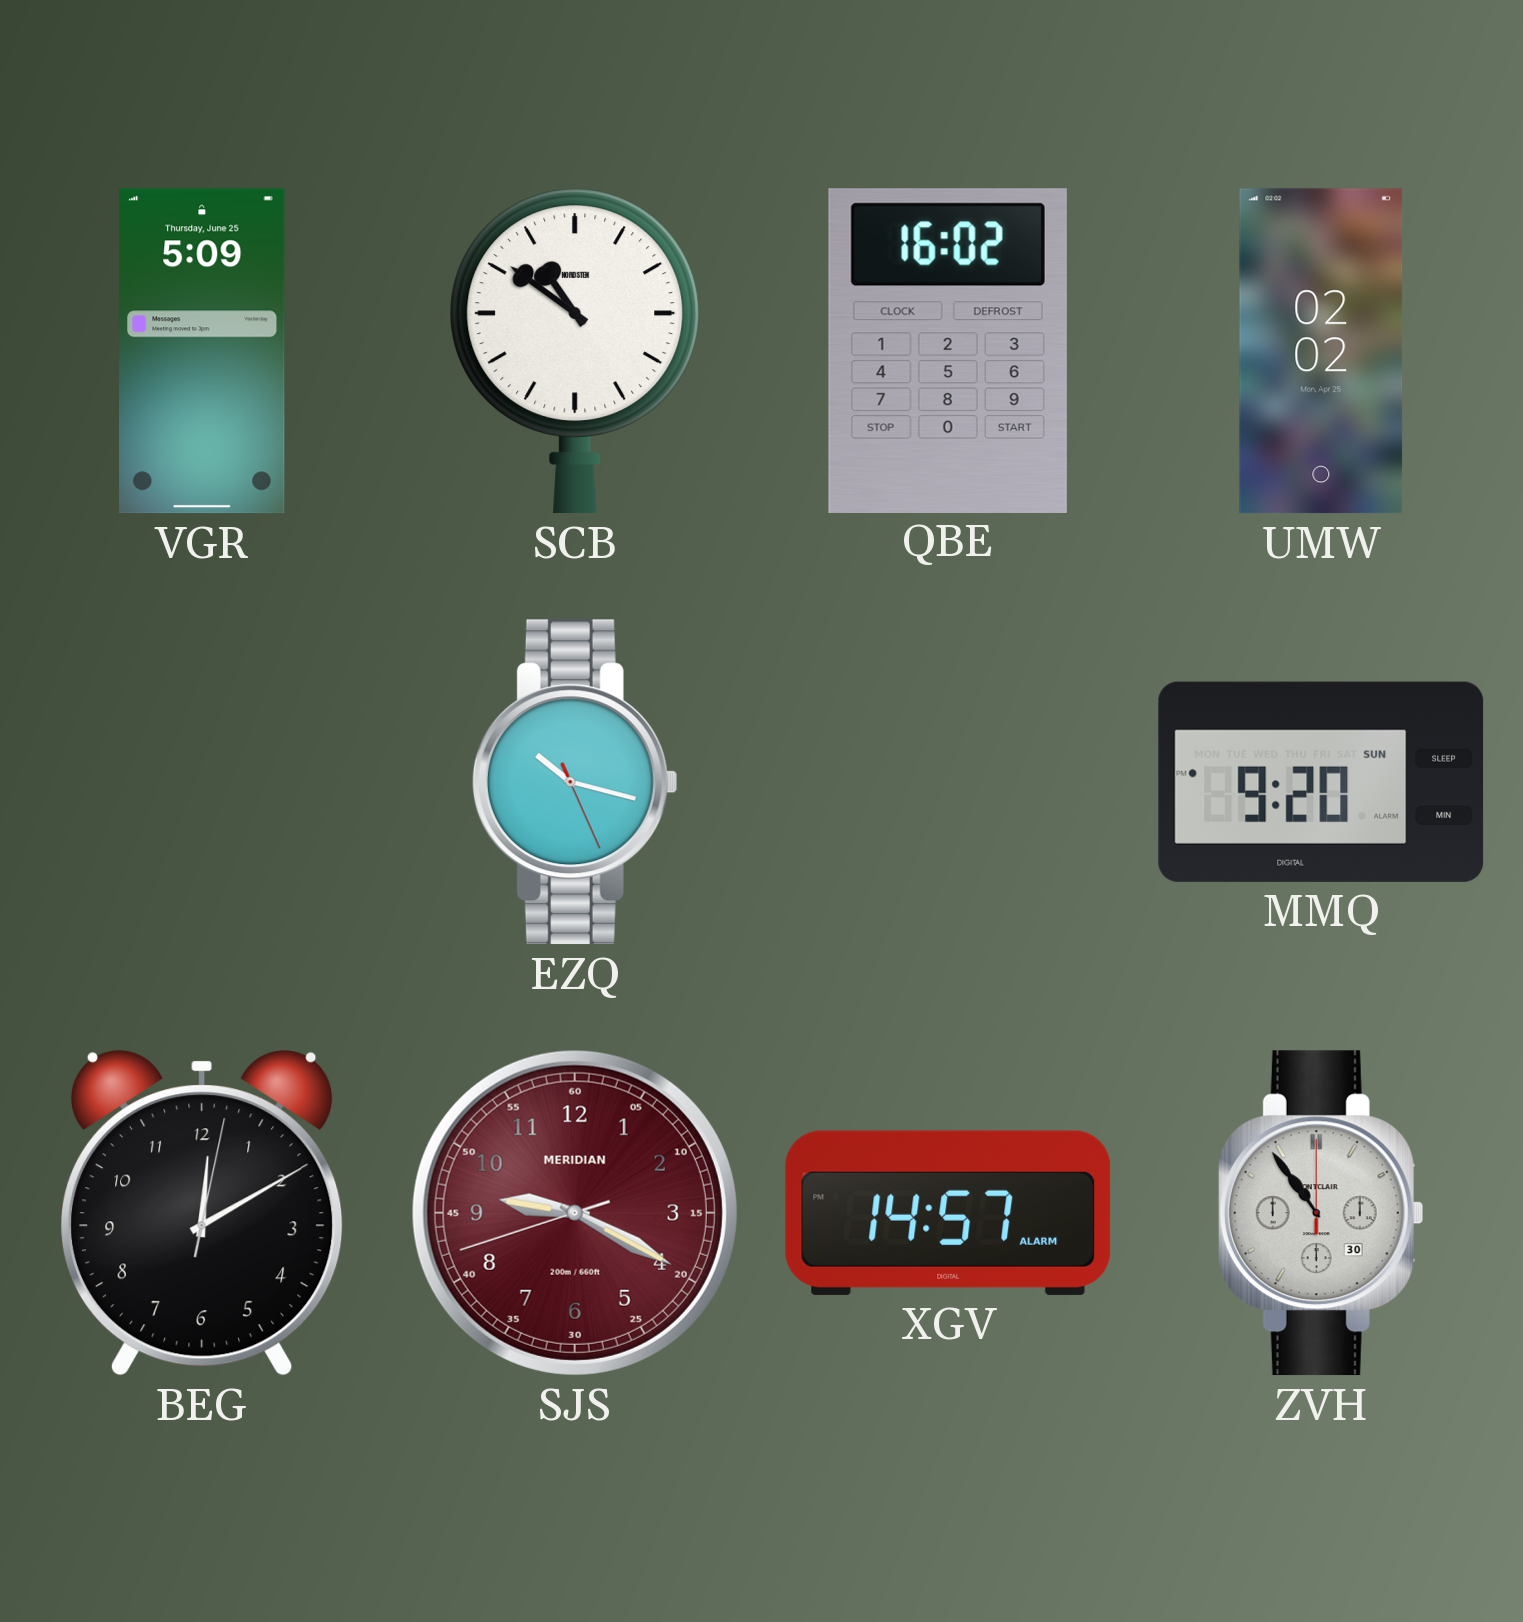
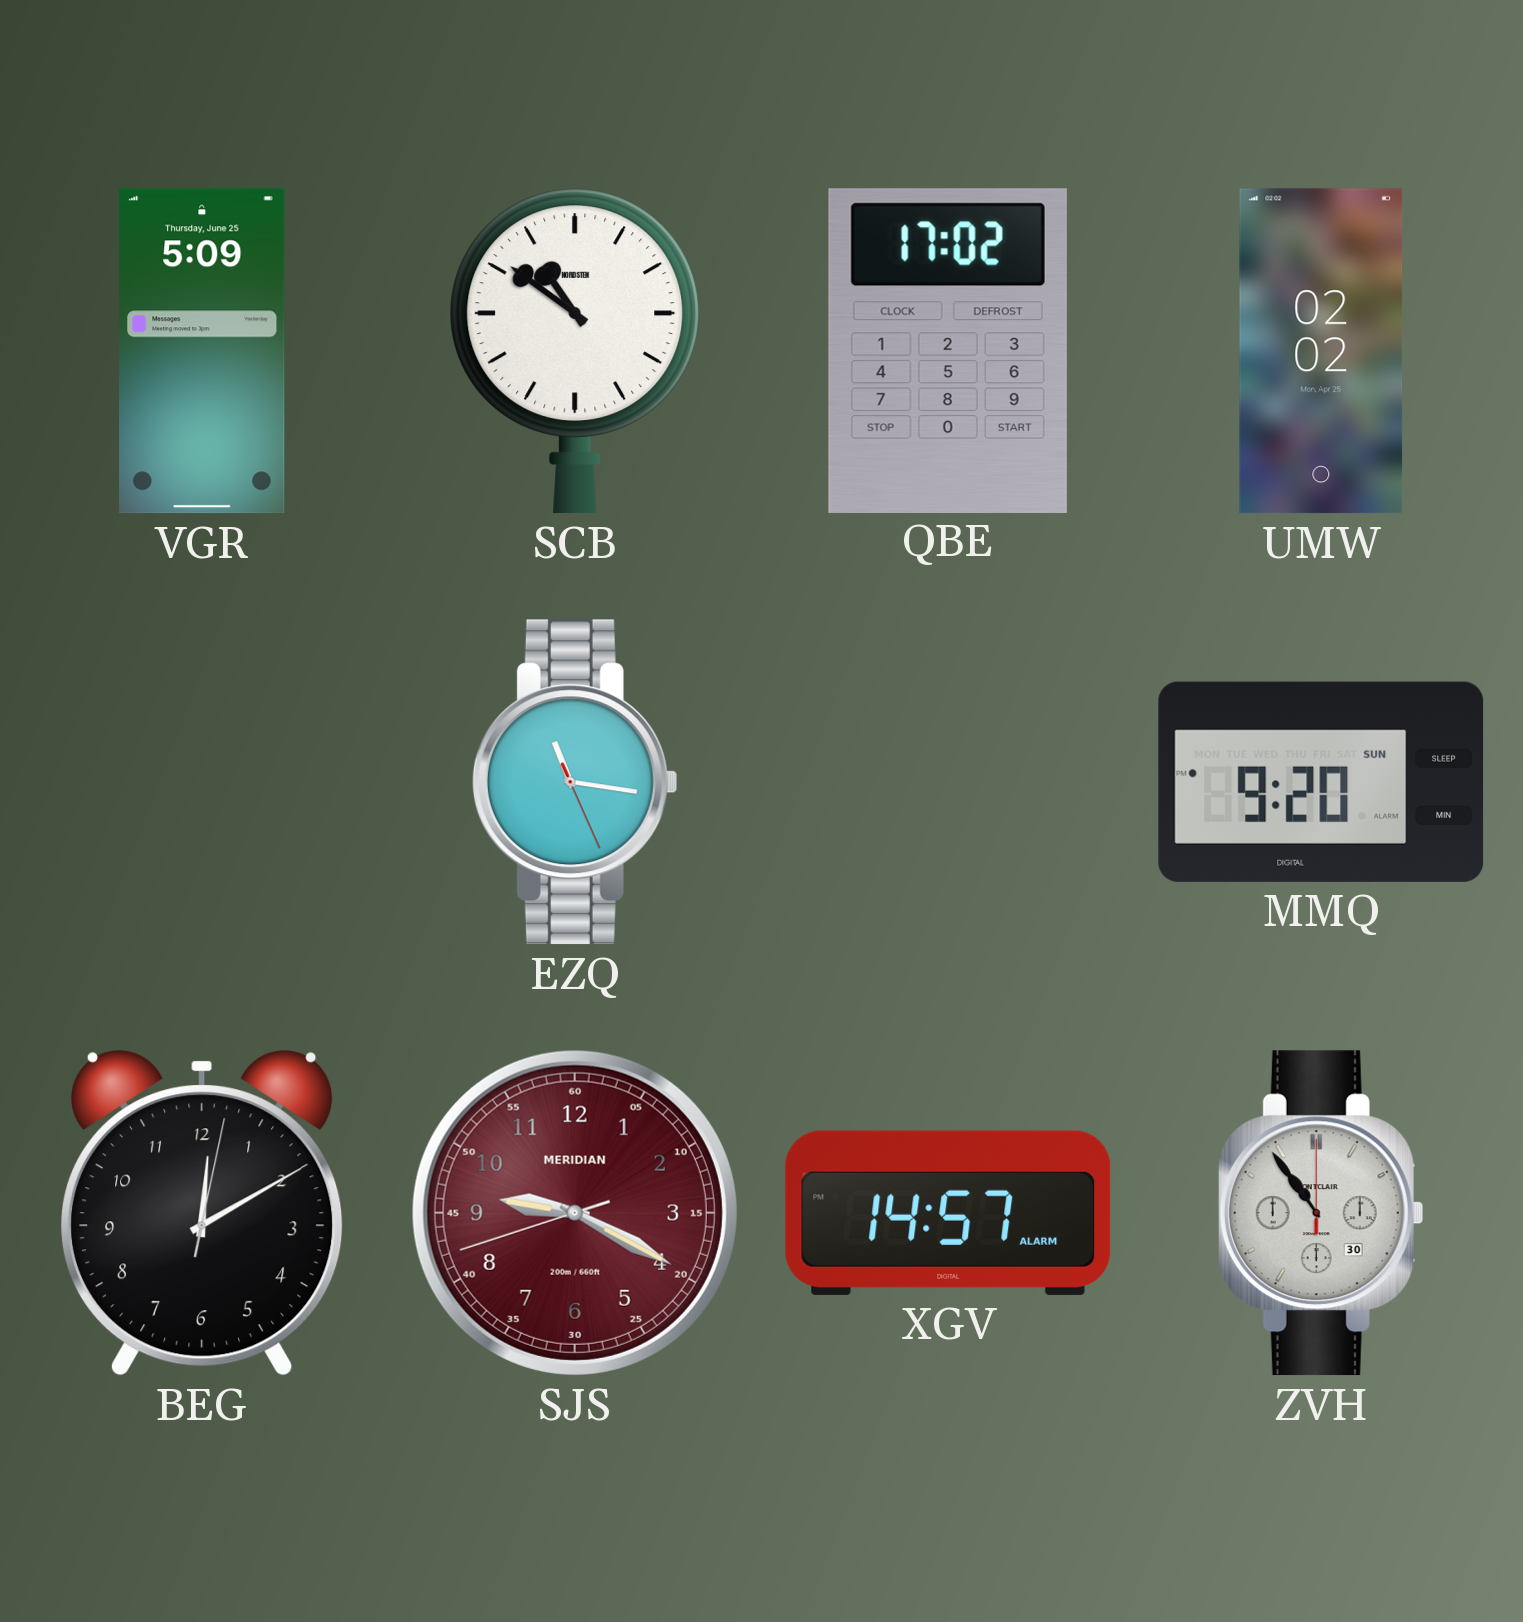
QBE: 16:02 -> 17:02 (948, 350)
EZQ: 10:17 -> 11:16 (575, 782)
